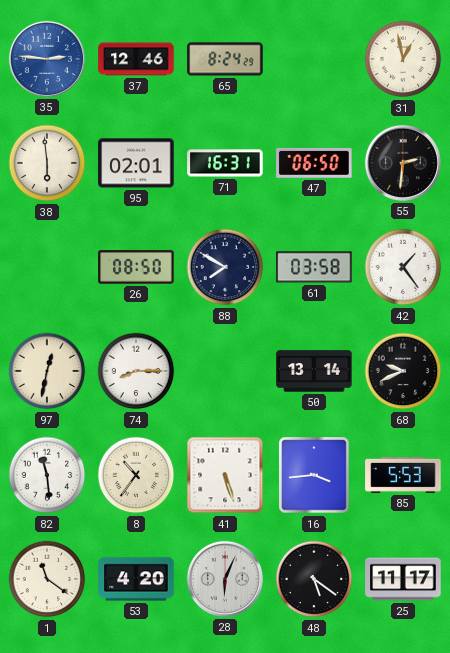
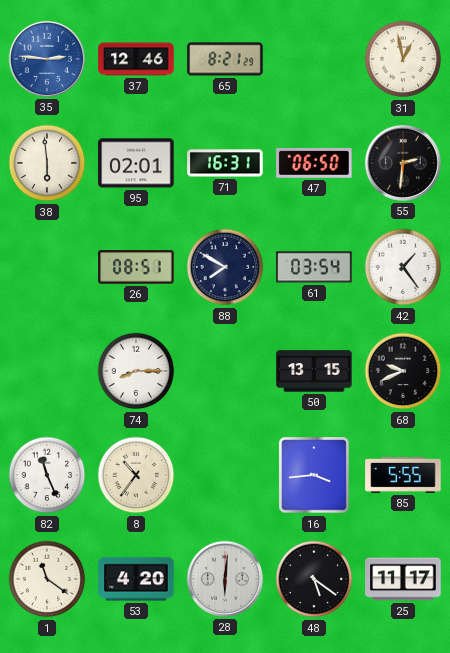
65: 8:24 -> 8:21 (225, 59)
26: 08:50 -> 08:51 (136, 267)
61: 03:58 -> 03:54 (314, 267)
97: 12:32 -> none (47, 371)
50: 13:14 -> 13:15 (314, 371)
82: 11:29 -> 11:26 (47, 475)
41: 5:27 -> none (225, 475)
85: 5:53 -> 5:55 (403, 476)
28: 6:04 -> 6:01 (225, 579)
